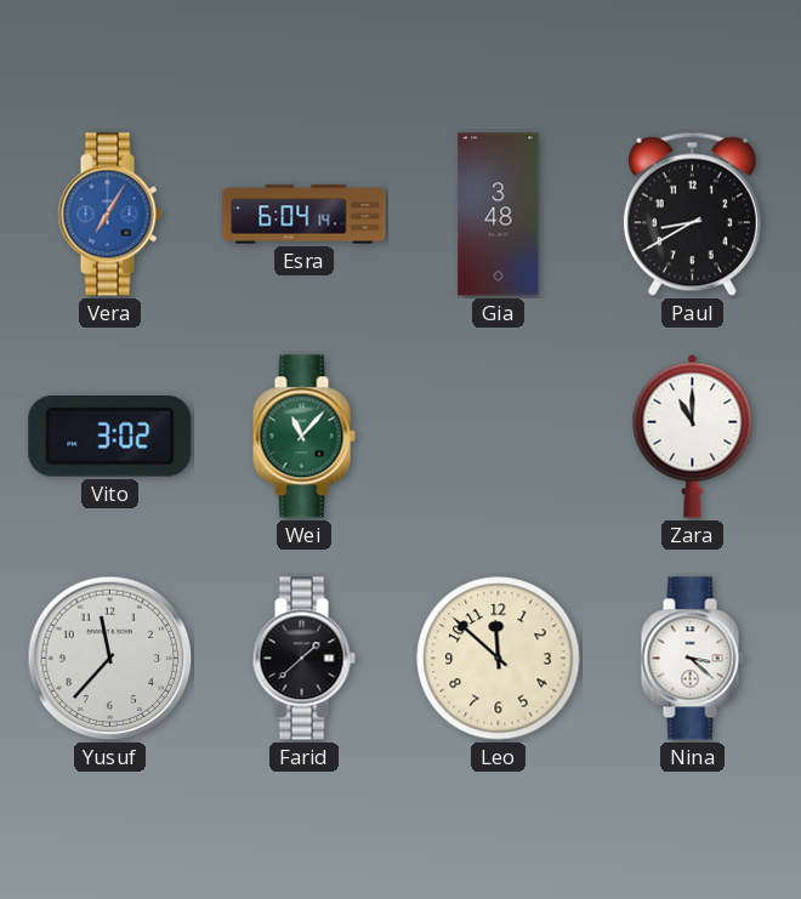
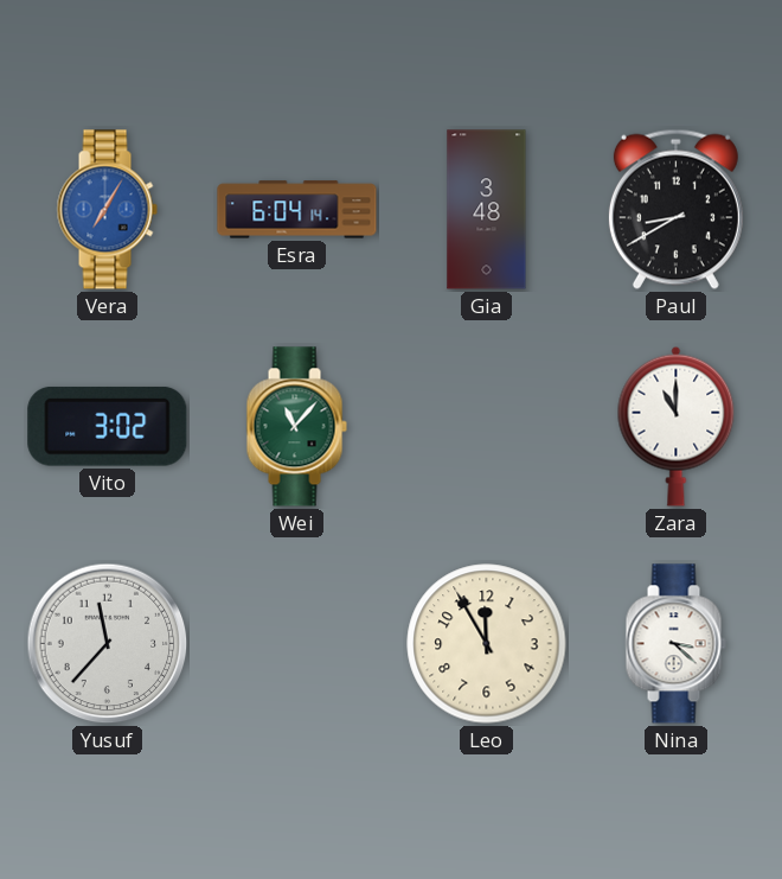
Farid: 1:38 -> none (303, 659)
Leo: 11:52 -> 11:55 (487, 644)
